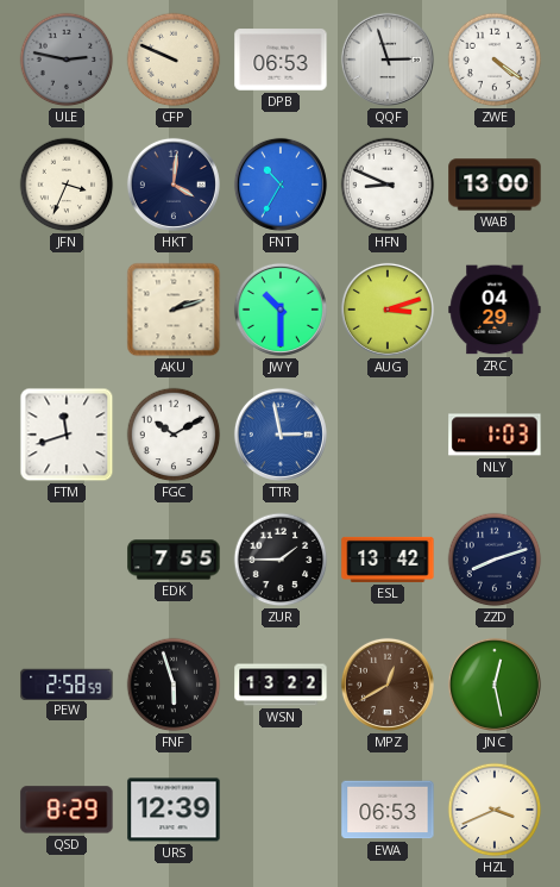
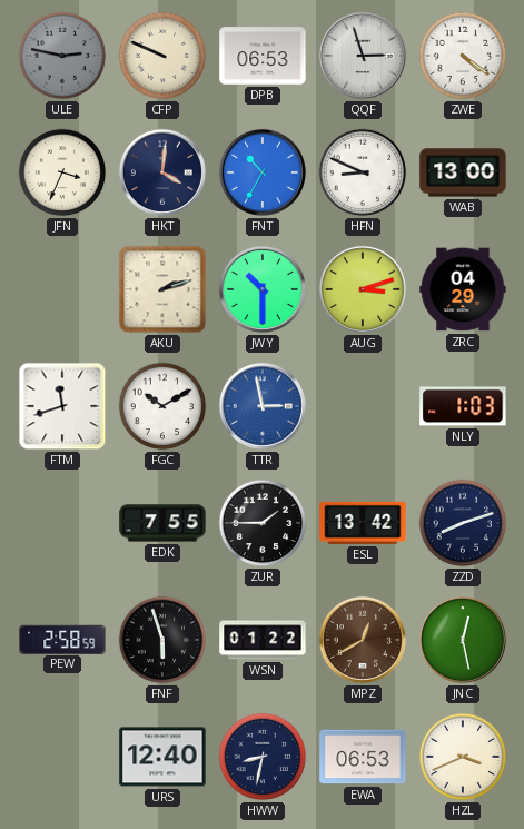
WSN: 13:22 -> 01:22 (263, 640)
QSD: 8:29 -> none (67, 810)
URS: 12:39 -> 12:40 (162, 757)
HWW: none -> 8:32 (263, 757)
